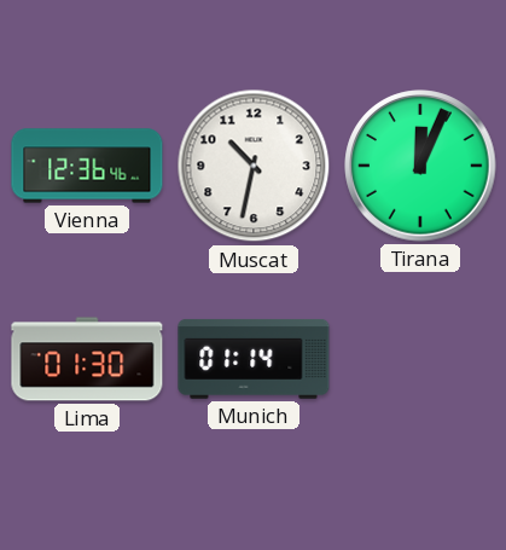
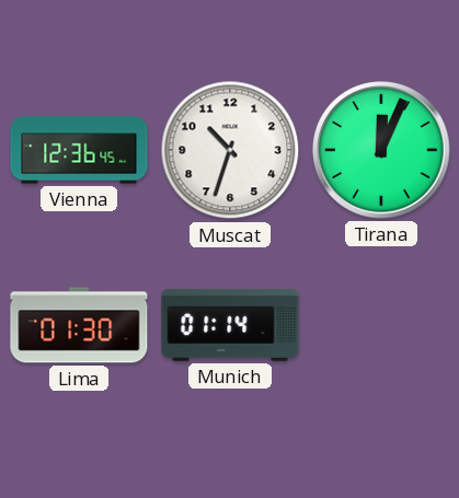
Vienna: 12:36:46 -> 12:36:45 (79, 150)
Muscat: 10:32 -> 10:33 (230, 150)
